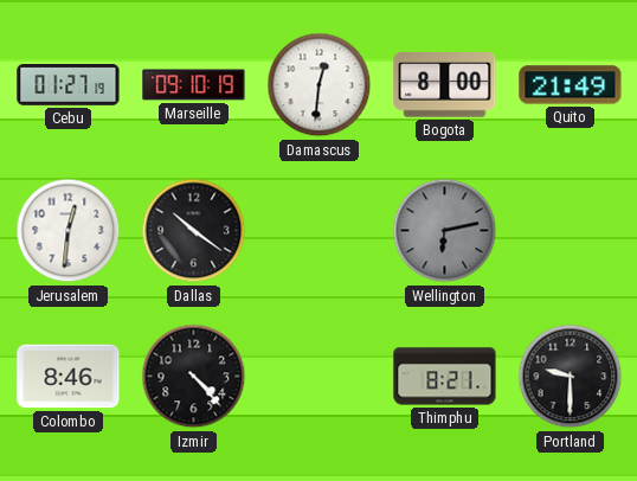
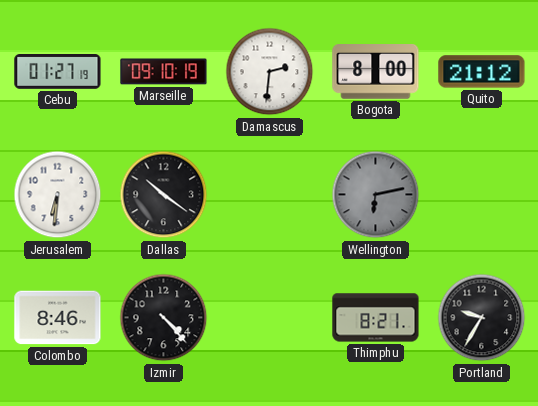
Damascus: 12:31 -> 2:31 (270, 72)
Quito: 21:49 -> 21:12 (482, 72)
Jerusalem: 12:31 -> 6:31 (58, 195)
Portland: 9:30 -> 9:35 (482, 318)
